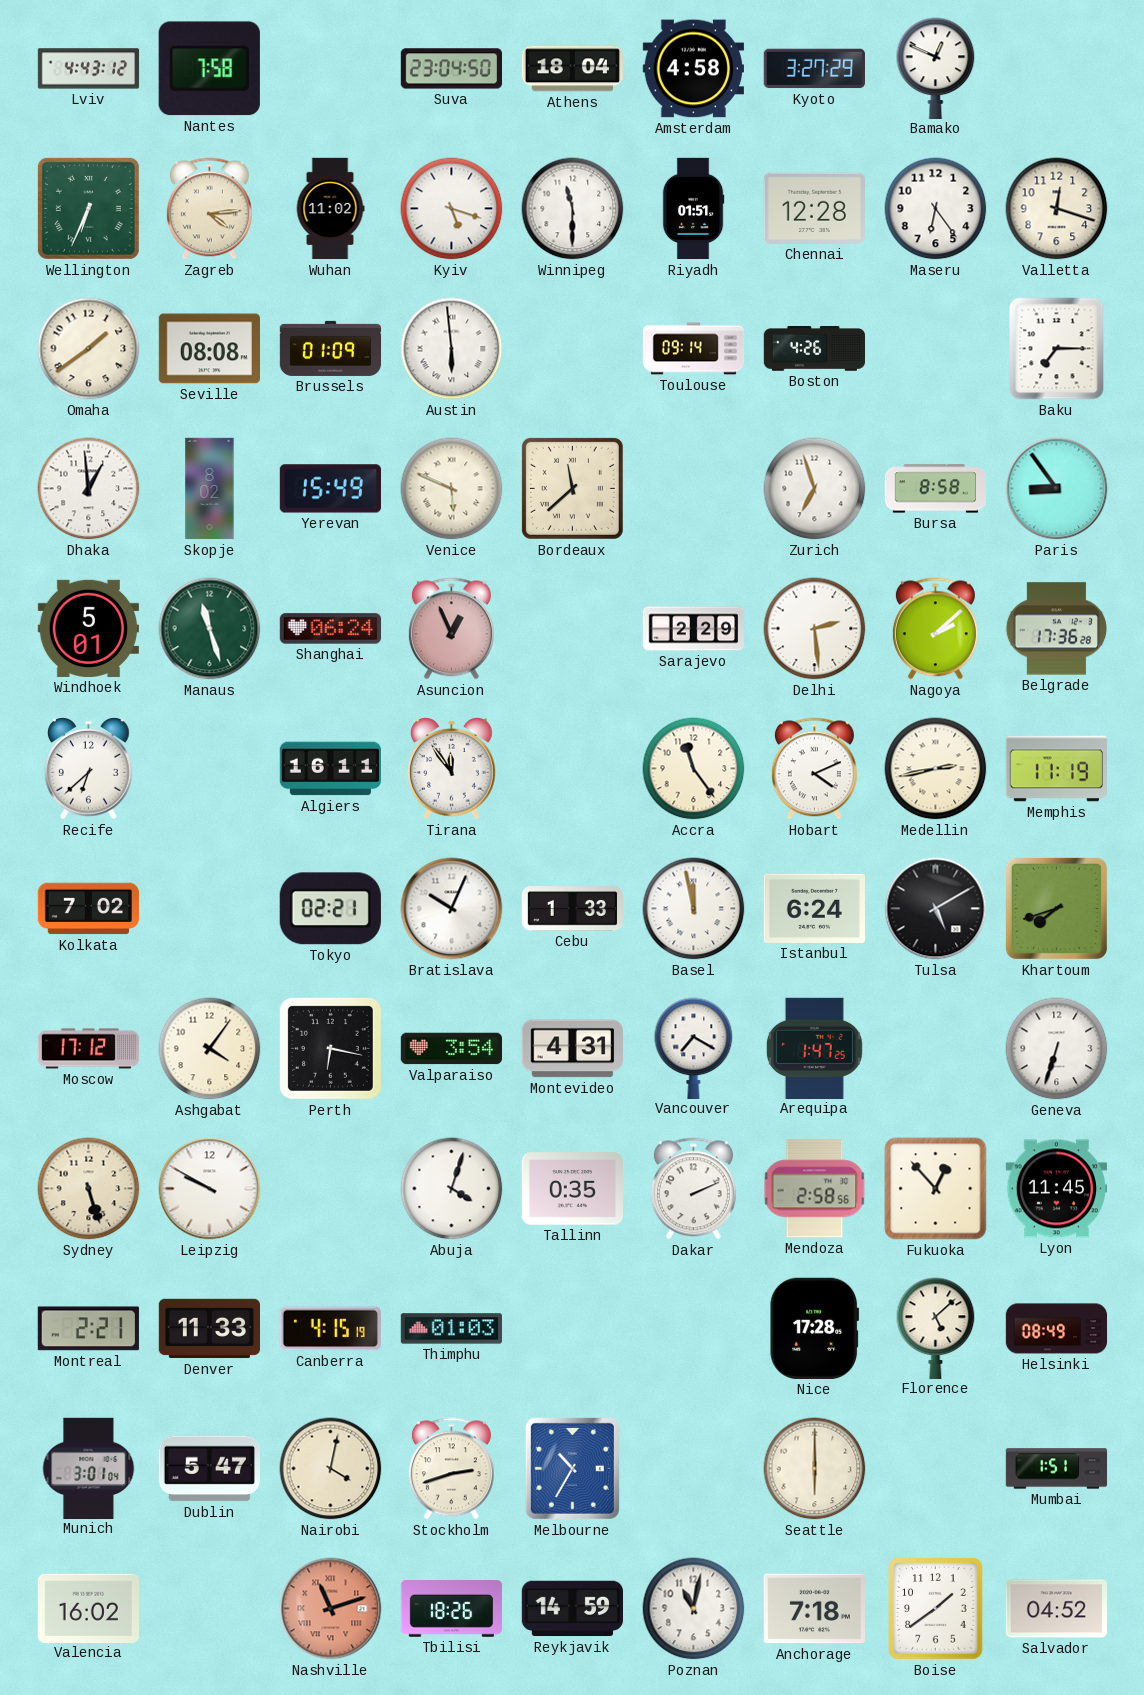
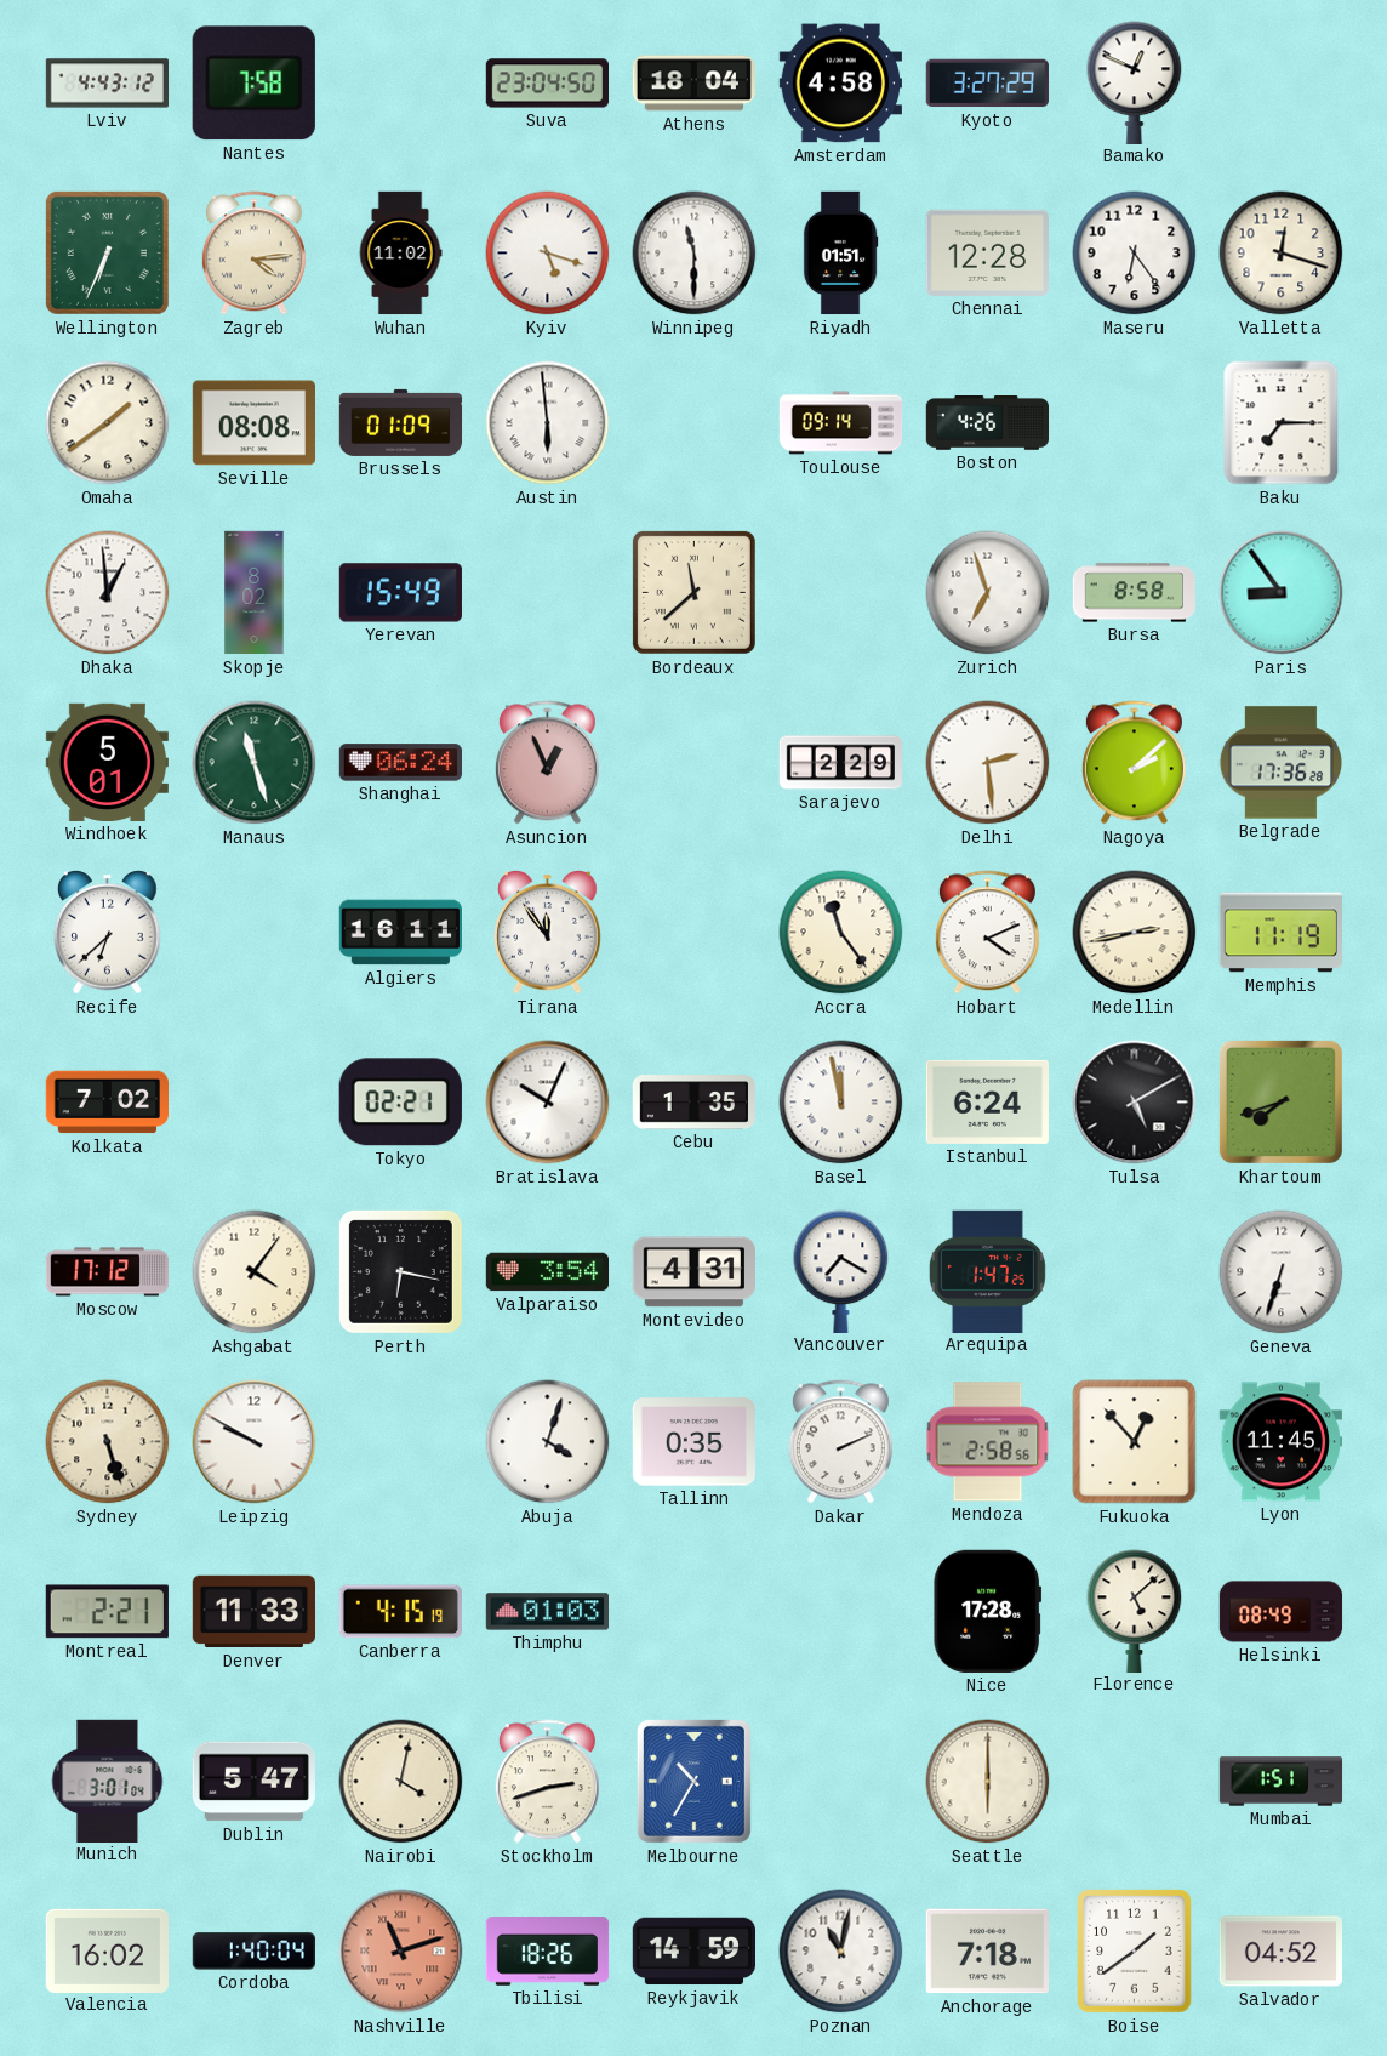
Venice: 5:49 -> none (452, 489)
Cebu: 1:33 -> 1:35 (693, 1103)
Cordoba: none -> 1:40 (253, 1952)
